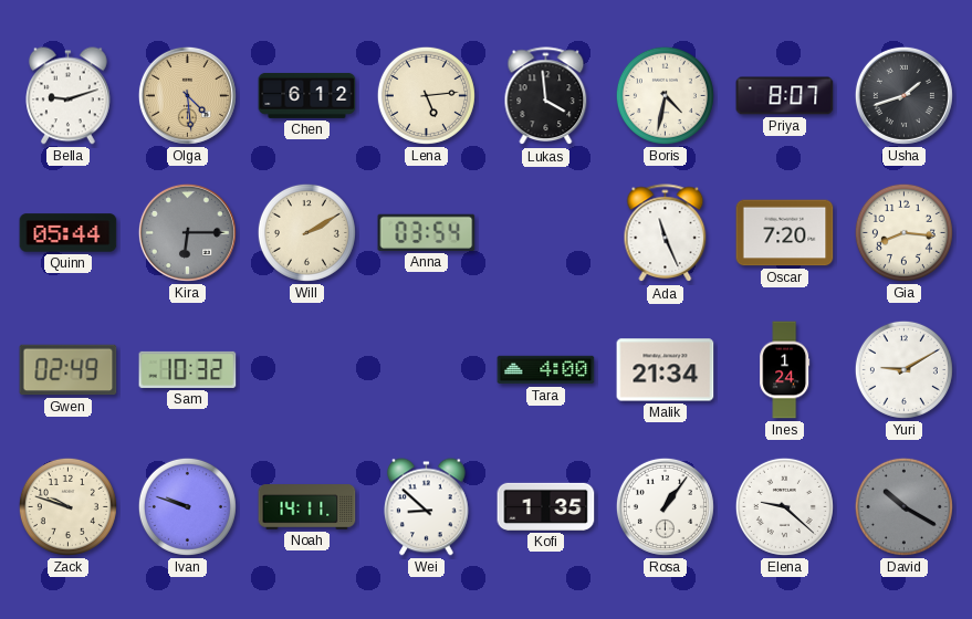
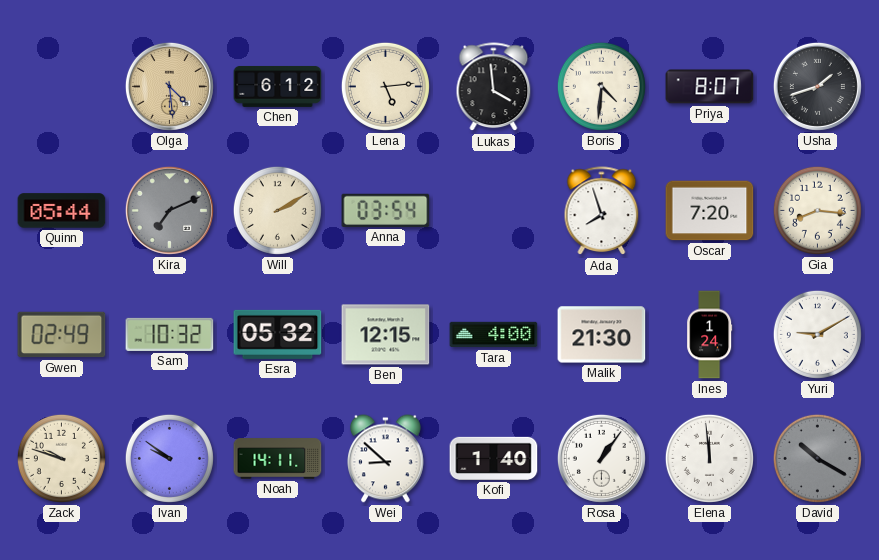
Bella: 9:12 -> none (69, 96)
Boris: 4:32 -> 4:31 (601, 86)
Kira: 6:15 -> 7:11 (169, 210)
Ada: 11:26 -> 7:57 (602, 211)
Esra: none -> 05:32 (278, 334)
Ben: none -> 12:15 (386, 335)
Malik: 21:34 -> 21:30 (602, 335)
Ivan: 9:48 -> 9:51 (169, 458)
Kofi: 1:35 -> 1:40 (494, 458)
Elena: 9:22 -> 11:59 (709, 458)
